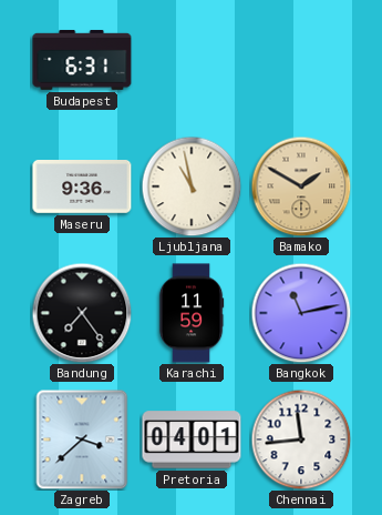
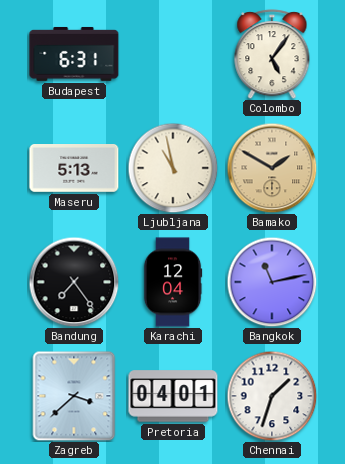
Colombo: none -> 5:06 (272, 54)
Maseru: 9:36 -> 5:13 (74, 169)
Karachi: 11:59 -> 12:04 (173, 282)
Chennai: 11:44 -> 1:33 (272, 396)
